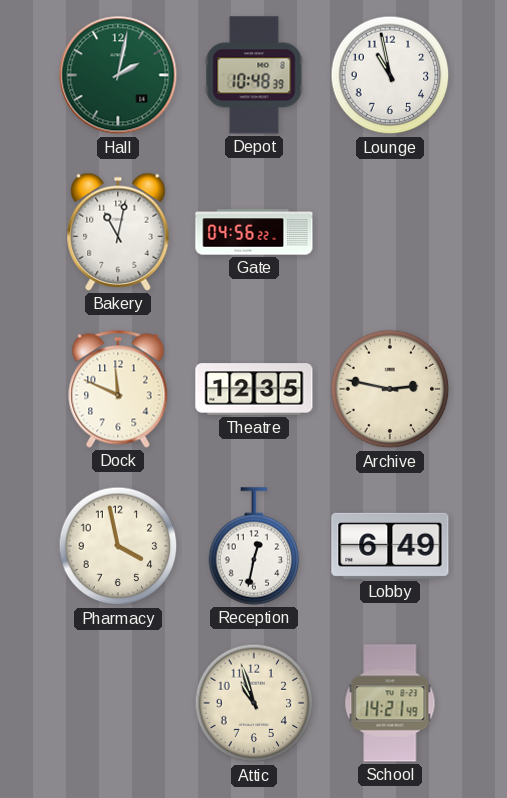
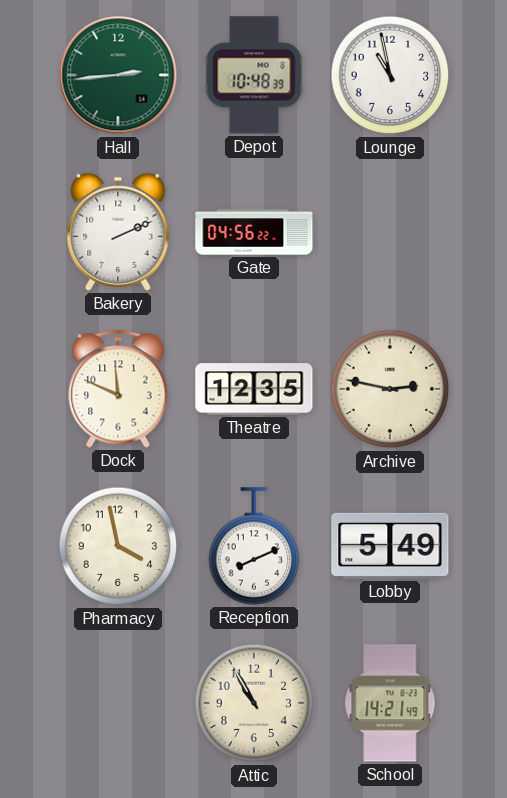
Hall: 2:02 -> 2:44 (118, 75)
Bakery: 11:02 -> 2:11 (118, 232)
Reception: 12:32 -> 8:11 (254, 546)
Lobby: 6:49 -> 5:49 (390, 546)
Attic: 10:57 -> 10:55 (254, 703)
